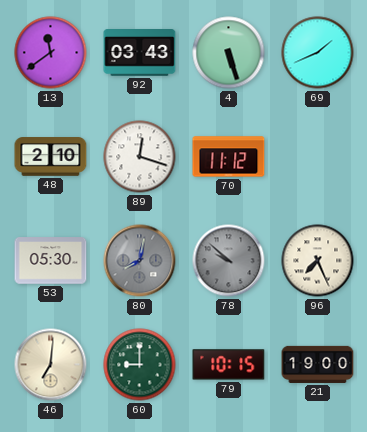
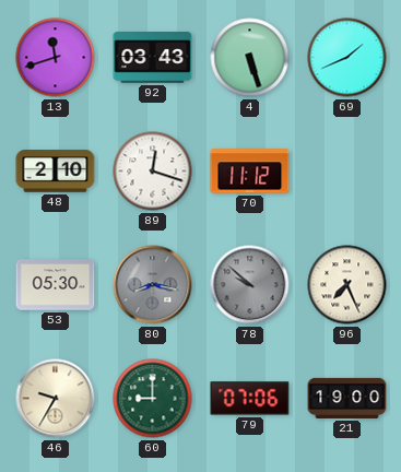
13: 11:39 -> 11:42 (56, 58)
80: 8:02 -> 8:17 (153, 285)
46: 7:01 -> 9:35 (56, 399)
79: 10:15 -> 07:06 (250, 399)
